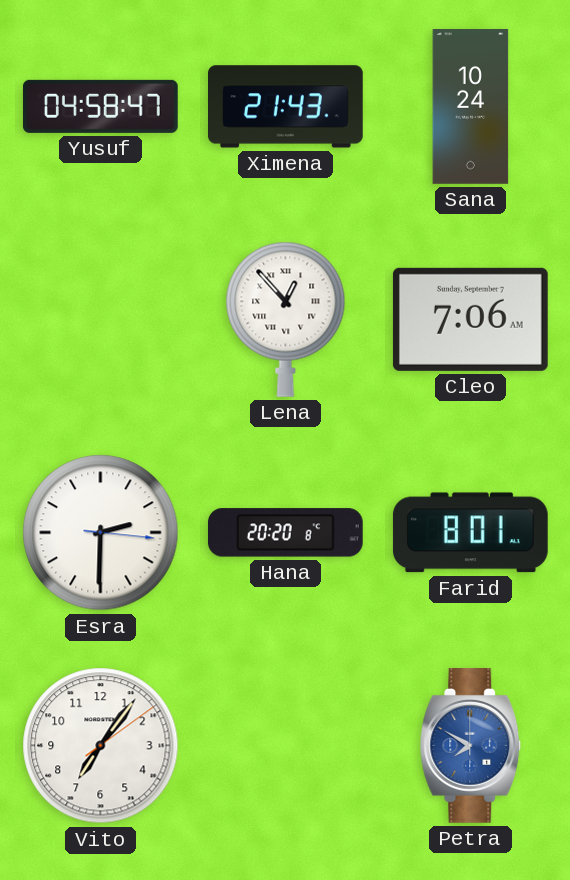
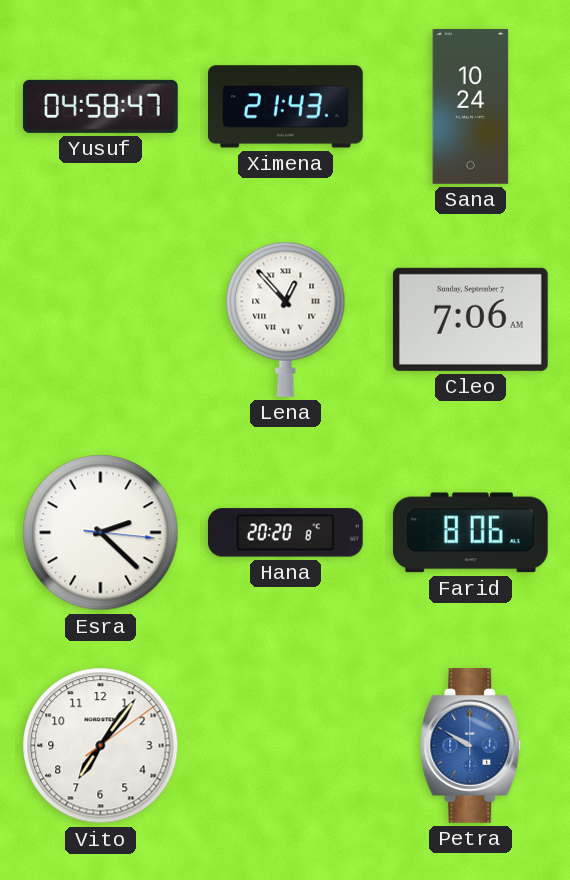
Esra: 2:30 -> 2:22 (101, 533)
Farid: 8:01 -> 8:06 (470, 533)
Petra: 7:50 -> 9:50 (471, 746)
